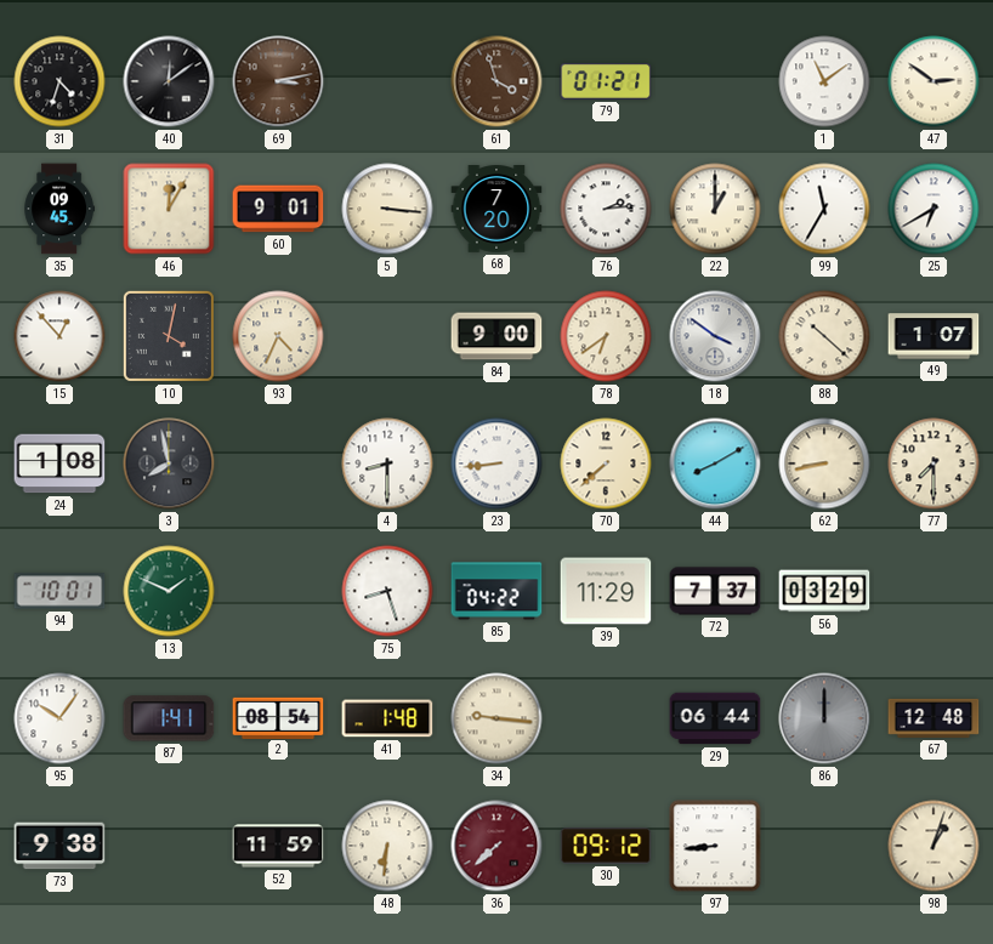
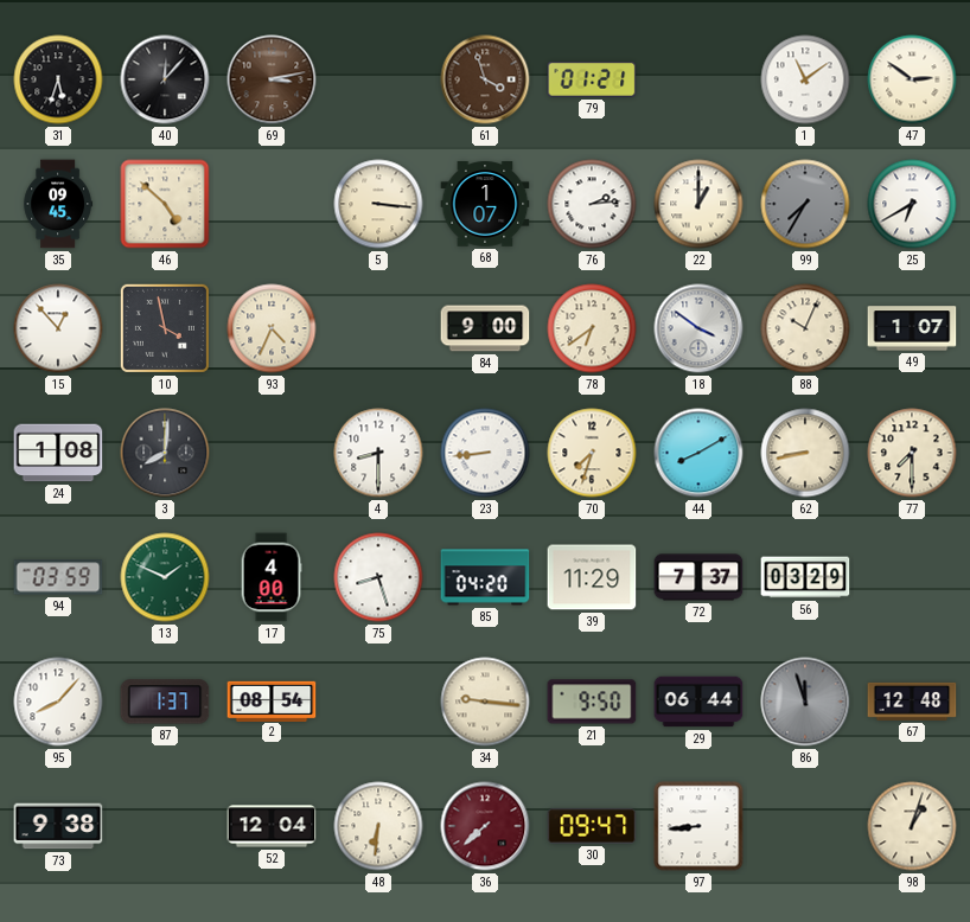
31: 4:33 -> 5:33 (58, 79)
40: 12:09 -> 12:07 (165, 79)
46: 12:05 -> 4:52 (165, 204)
60: 9:01 -> none (278, 209)
68: 7:20 -> 1:07 (485, 205)
99: 11:35 -> 7:35 (805, 204)
99 dial: white -> grey (805, 204)
10: 4:02 -> 3:58 (165, 328)
88: 10:22 -> 10:04 (805, 328)
3: 7:58 -> 8:01 (165, 453)
70: 7:38 -> 7:33 (592, 453)
94: 10:01 -> 03:59 (58, 577)
17: none -> 4:00 (272, 577)
85: 04:22 -> 04:20 (485, 577)
95: 10:06 -> 8:07 (58, 702)
87: 1:41 -> 1:37 (165, 702)
41: 1:48 -> none (387, 718)
21: none -> 9:50 (592, 702)
86: 12:00 -> 11:57 (805, 702)
52: 11:59 -> 12:04 (272, 826)
30: 09:12 -> 09:47 (592, 826)
